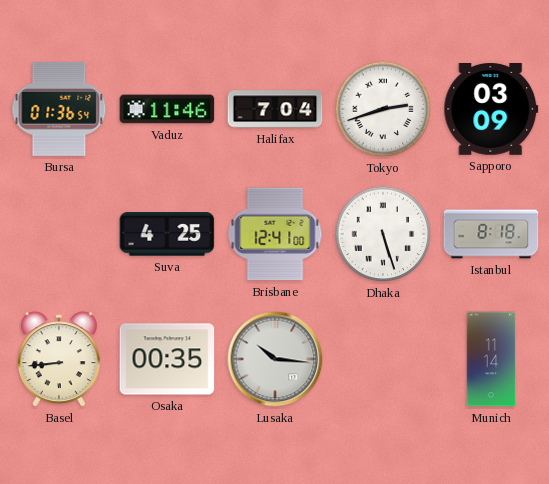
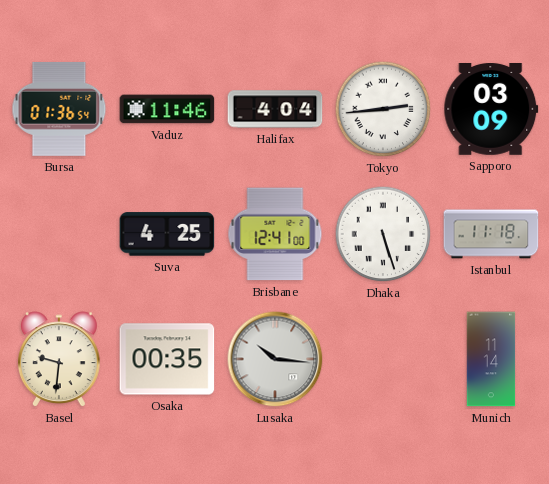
Halifax: 7:04 -> 4:04 (275, 109)
Tokyo: 2:42 -> 2:44 (383, 109)
Istanbul: 8:18 -> 11:18 (491, 234)
Basel: 8:44 -> 9:31 (59, 360)
